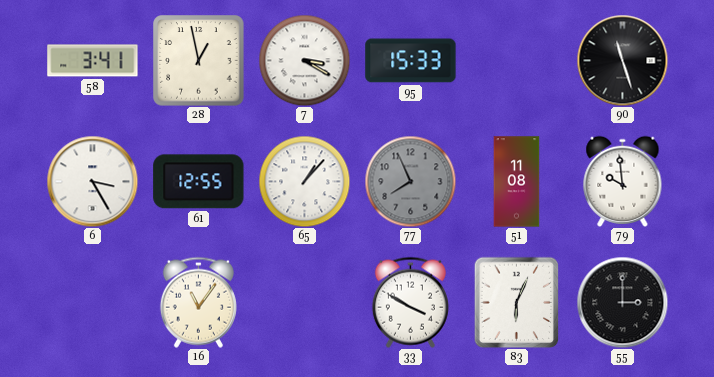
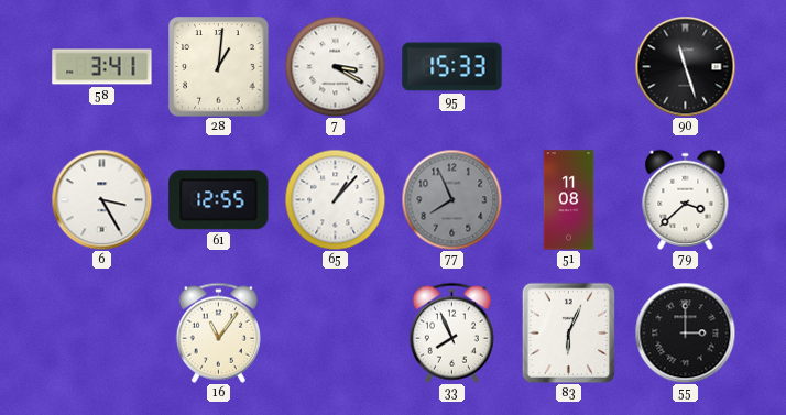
28: 12:58 -> 1:01 (219, 67)
79: 9:59 -> 3:38 (686, 199)
33: 3:50 -> 7:56 (451, 332)
